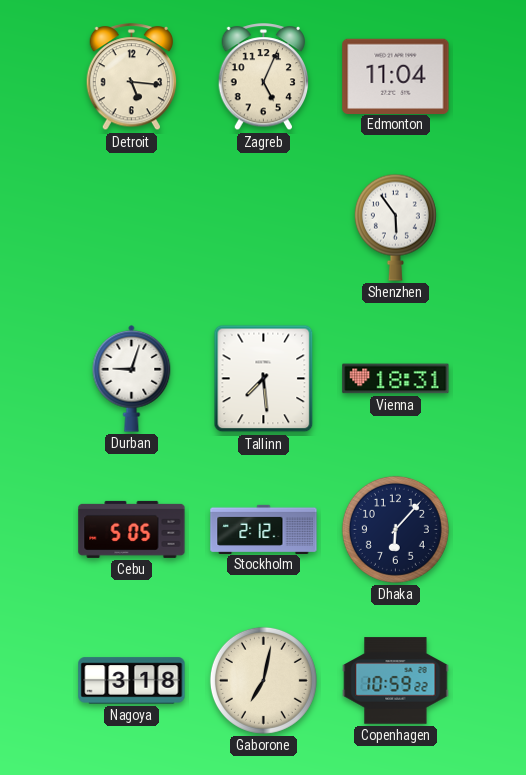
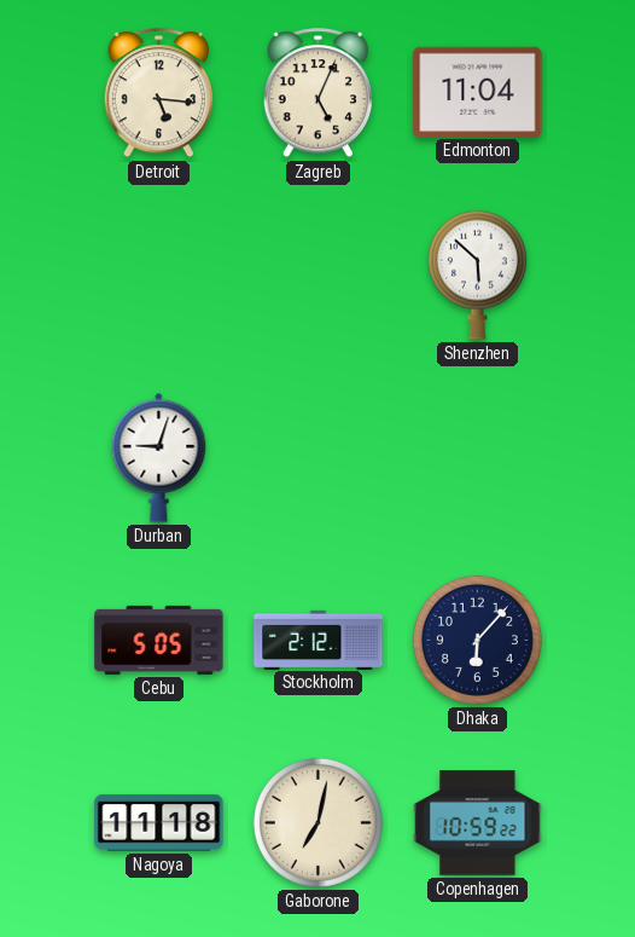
Shenzhen: 5:54 -> 5:52 (477, 274)
Tallinn: 7:29 -> none (264, 379)
Vienna: 18:31 -> none (396, 379)
Nagoya: 3:18 -> 11:18 (159, 823)
